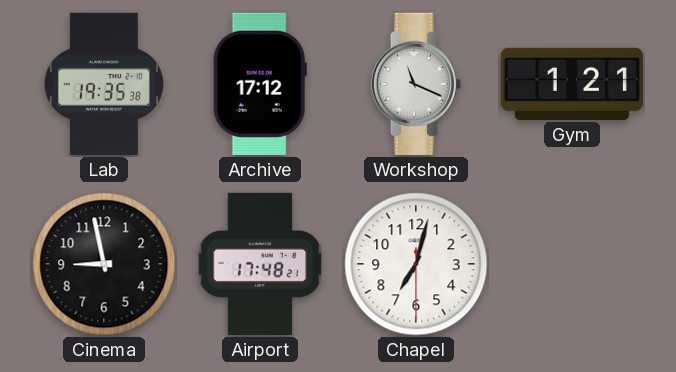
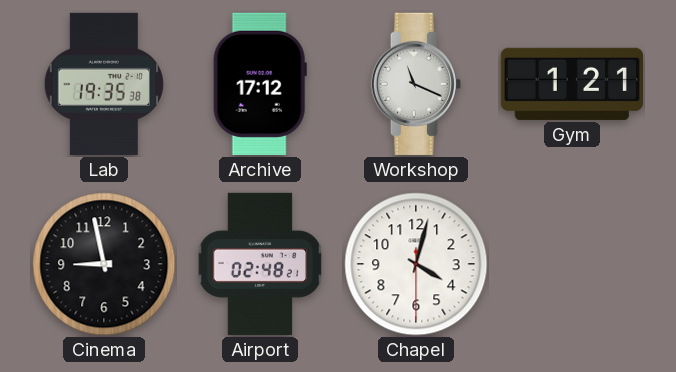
Airport: 17:48 -> 02:48 (260, 264)
Chapel: 7:02 -> 4:02 (416, 264)
